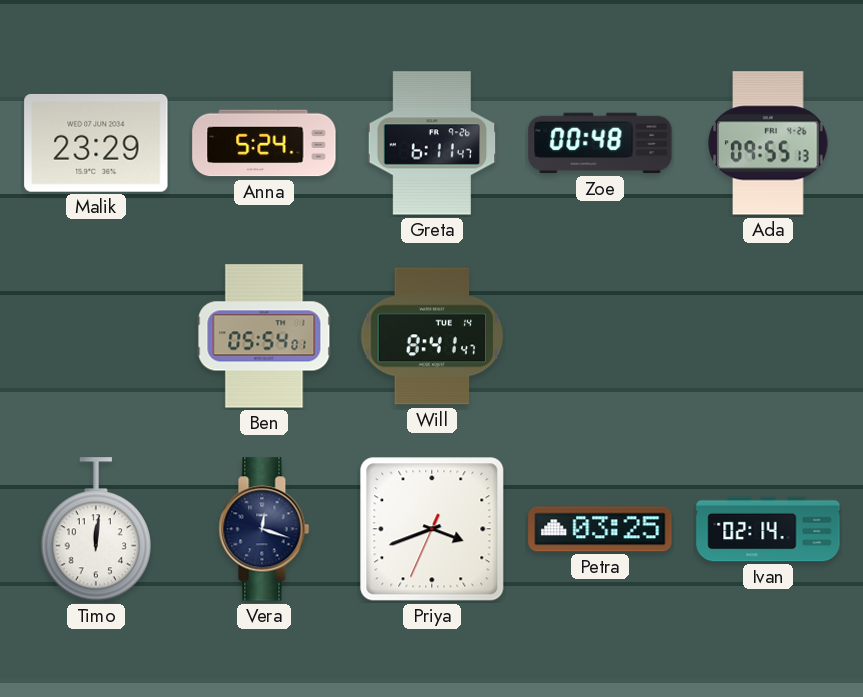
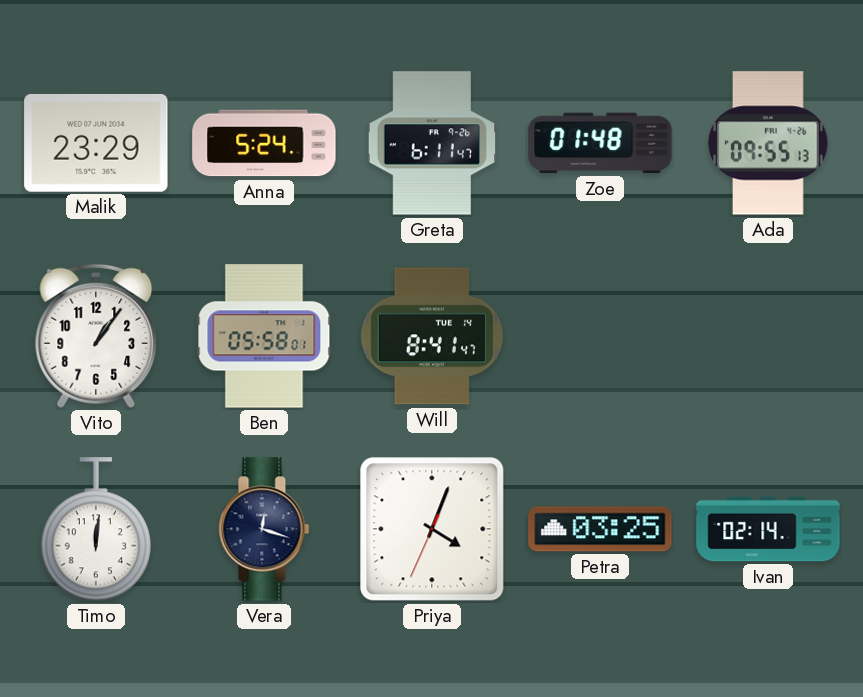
Zoe: 00:48 -> 01:48 (600, 143)
Vito: none -> 1:06 (96, 336)
Ben: 05:54 -> 05:58 (264, 336)
Priya: 3:41 -> 4:03 (432, 529)
